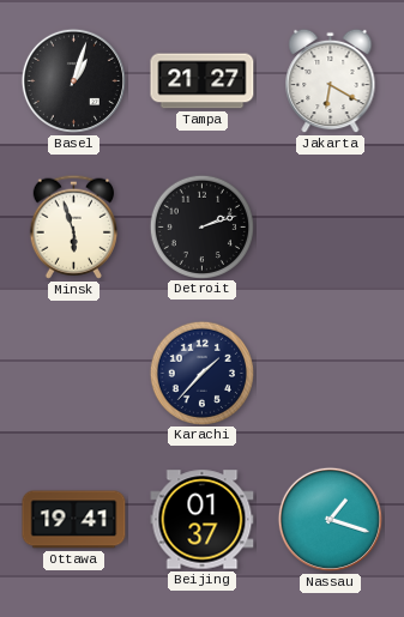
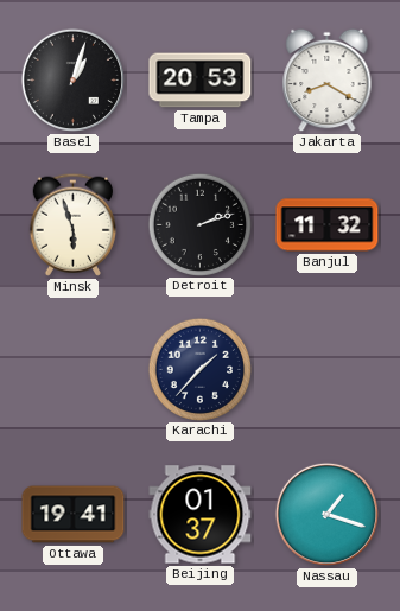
Tampa: 21:27 -> 20:53 (201, 81)
Jakarta: 6:20 -> 8:20 (328, 81)
Banjul: none -> 11:32 (328, 225)
